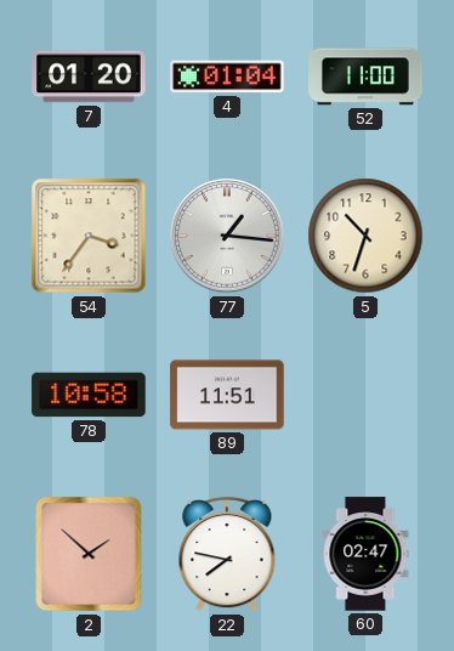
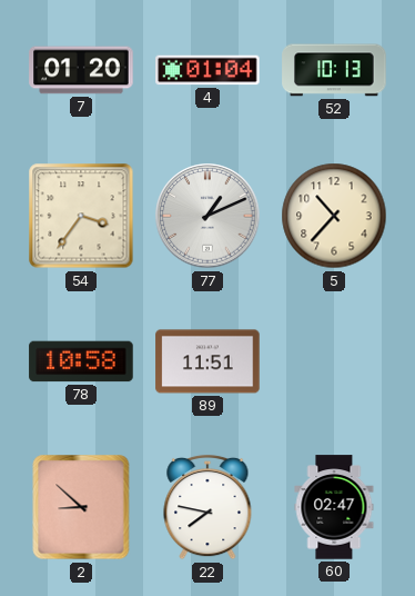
52: 11:00 -> 10:13 (334, 70)
77: 1:16 -> 1:11 (207, 216)
5: 10:33 -> 10:37 (334, 216)
2: 1:52 -> 8:52 (81, 507)
